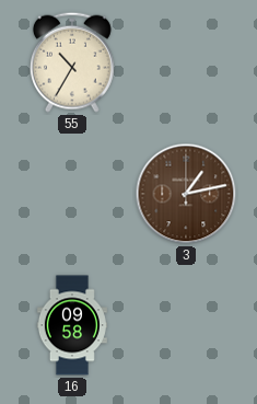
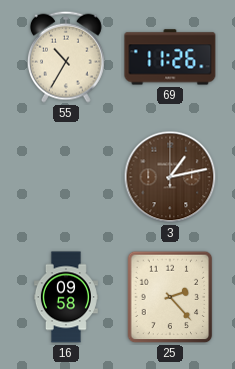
69: none -> 11:26 (170, 57)
25: none -> 2:23 (170, 297)
